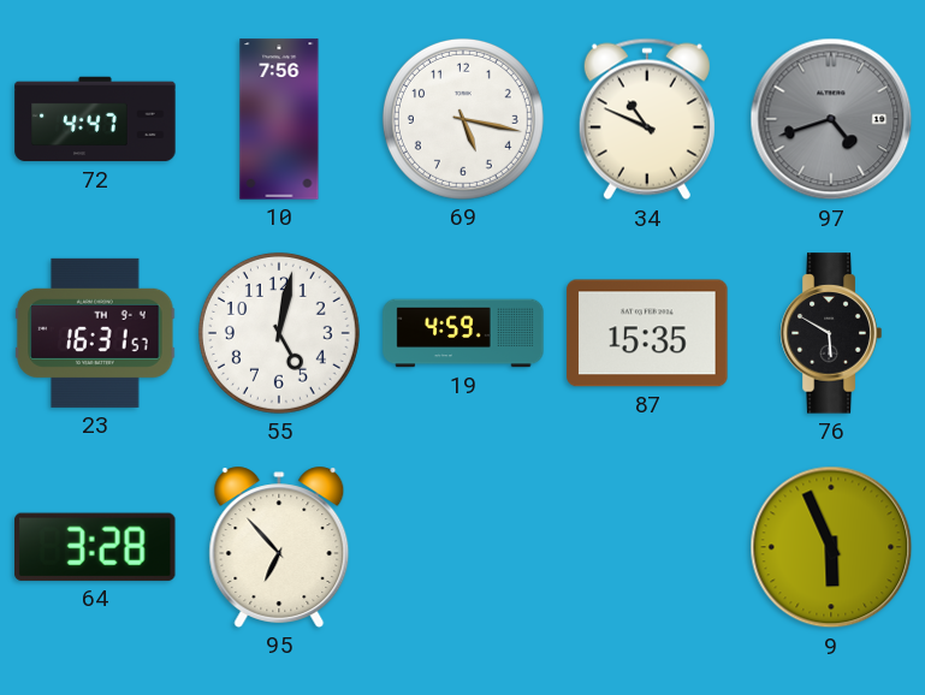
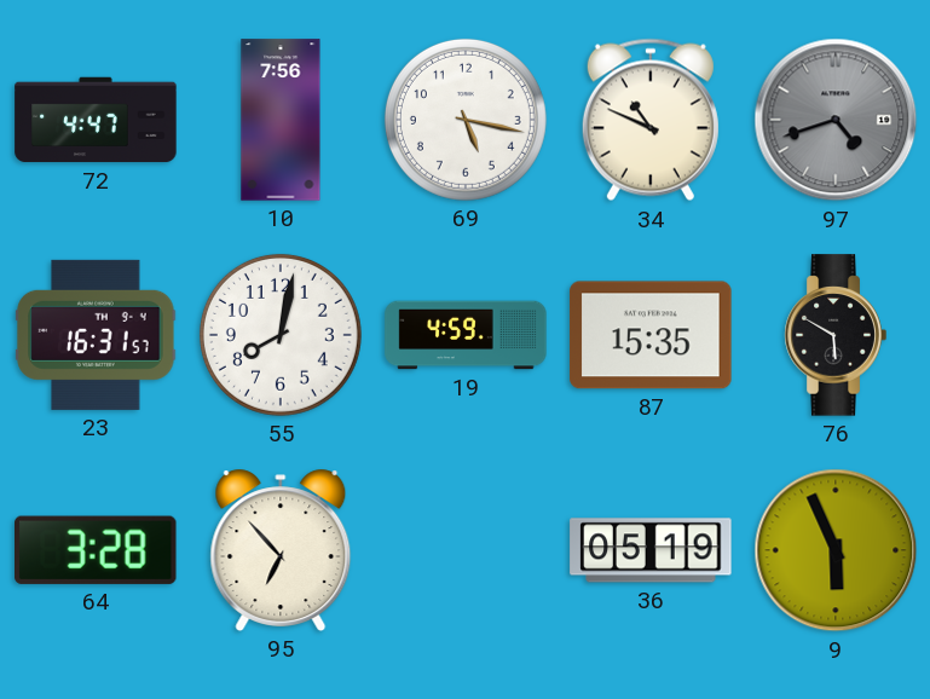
55: 5:02 -> 8:02 (281, 335)
36: none -> 05:19 (651, 550)
